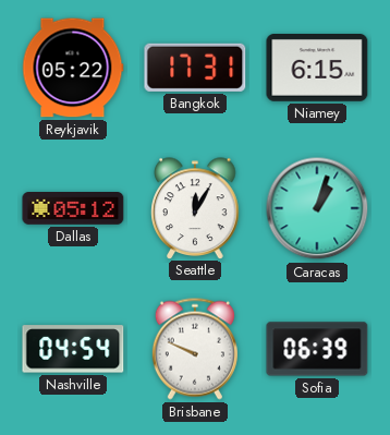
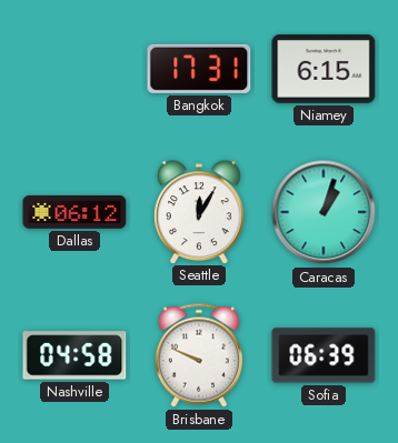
Reykjavik: 05:22 -> none (73, 68)
Dallas: 05:12 -> 06:12 (74, 213)
Nashville: 04:54 -> 04:58 (74, 355)
